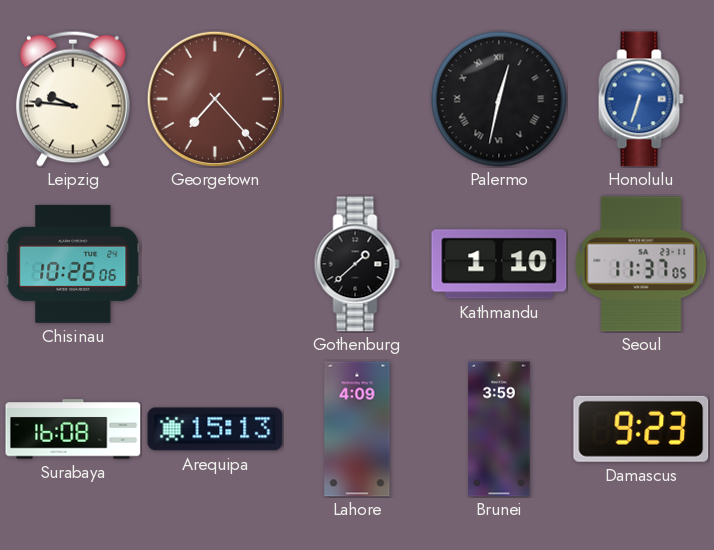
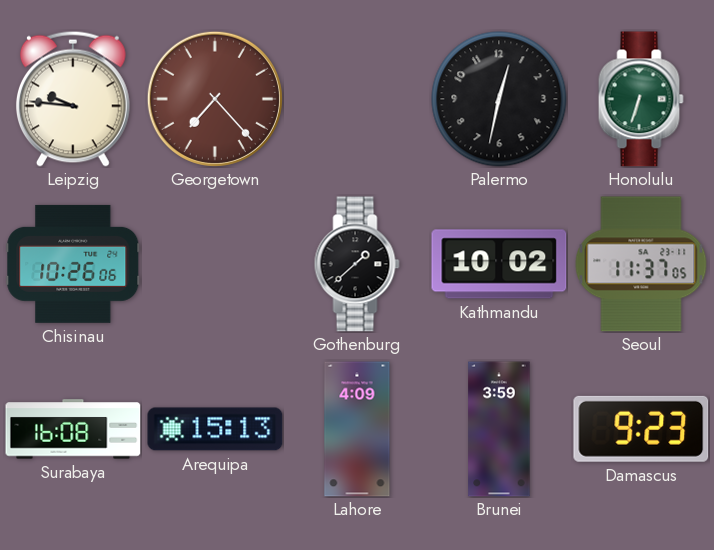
Palermo numerals: Roman -> Arabic (499, 99)
Honolulu dial: blue -> green (641, 99)
Kathmandu: 1:10 -> 10:02 (499, 264)
